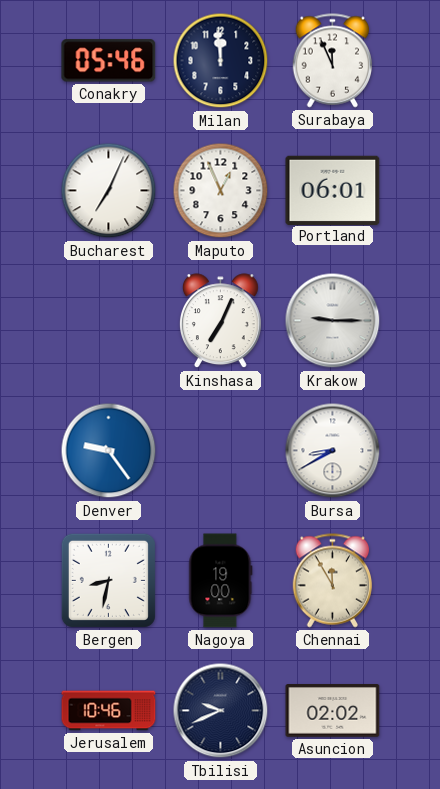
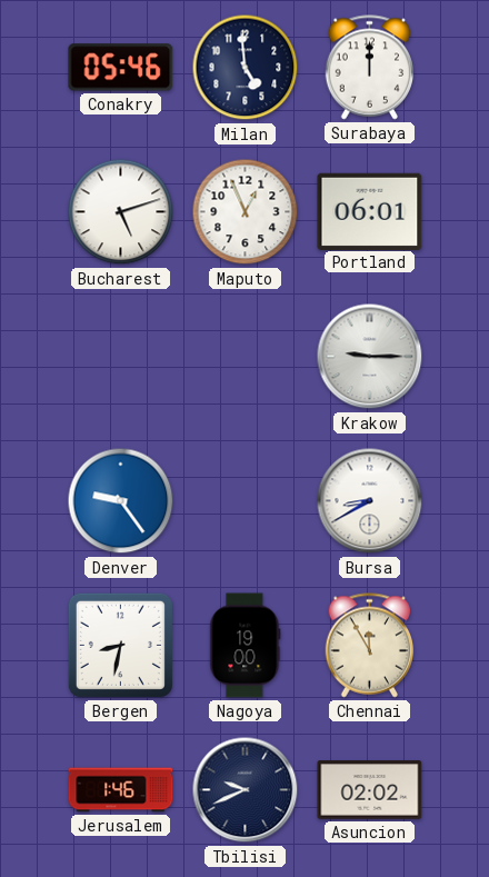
Milan: 11:59 -> 4:59 (246, 68)
Surabaya: 11:56 -> 12:00 (370, 68)
Bucharest: 7:04 -> 5:12 (121, 212)
Kinshasa: 7:04 -> none (220, 321)
Jerusalem: 10:46 -> 1:46 (121, 790)
